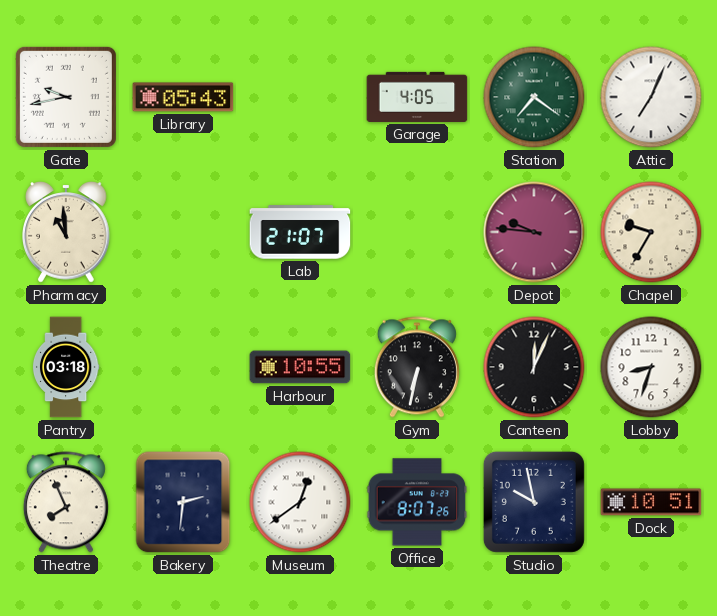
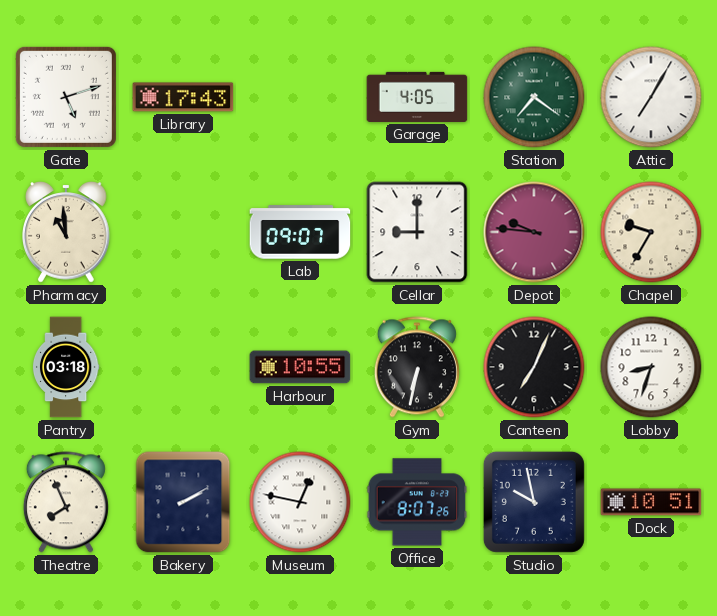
Gate: 9:43 -> 5:12 (66, 97)
Library: 05:43 -> 17:43 (183, 97)
Attic: 7:04 -> 7:05 (651, 97)
Lab: 21:07 -> 09:07 (300, 232)
Cellar: none -> 9:00 (417, 232)
Canteen: 12:04 -> 7:04 (534, 367)
Bakery: 2:31 -> 2:10 (183, 502)
Museum: 12:39 -> 12:47 (300, 502)
